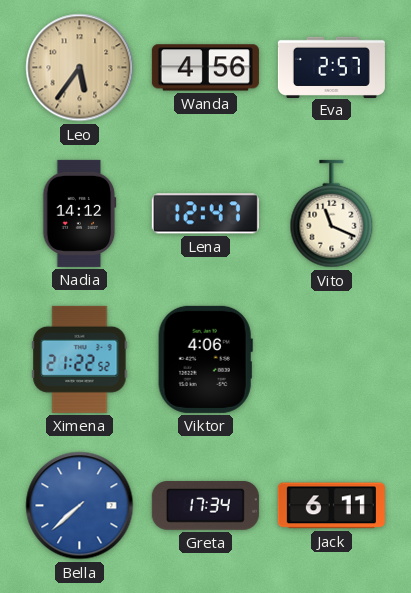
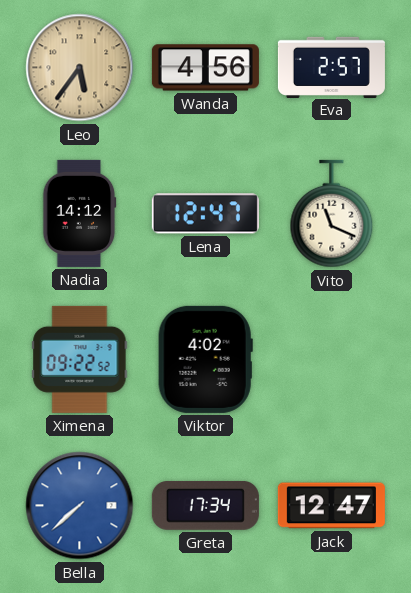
Ximena: 21:22 -> 09:22 (80, 359)
Viktor: 4:06 -> 4:02 (205, 359)
Jack: 6:11 -> 12:47 (331, 506)
